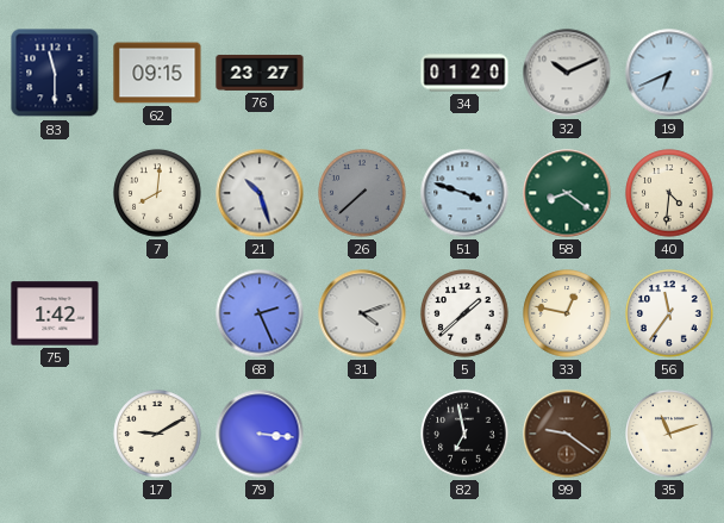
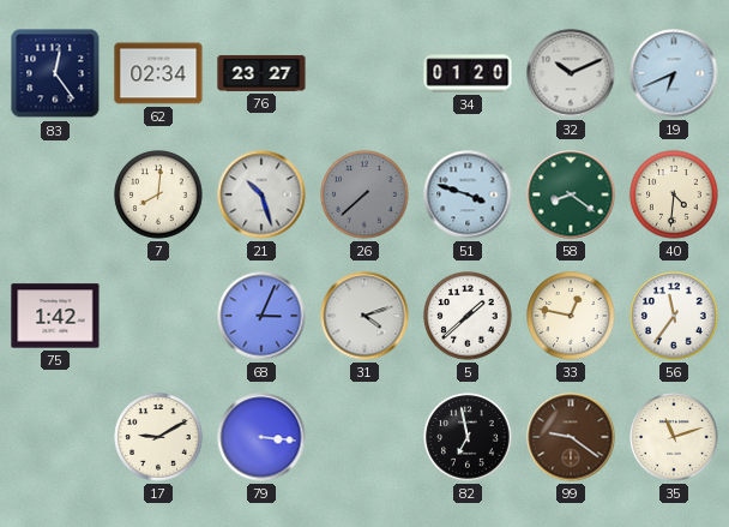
83: 11:30 -> 12:24 (55, 73)
62: 09:15 -> 02:34 (158, 73)
68: 2:26 -> 3:04 (261, 316)
